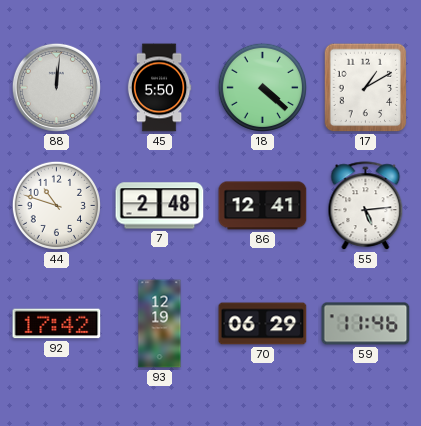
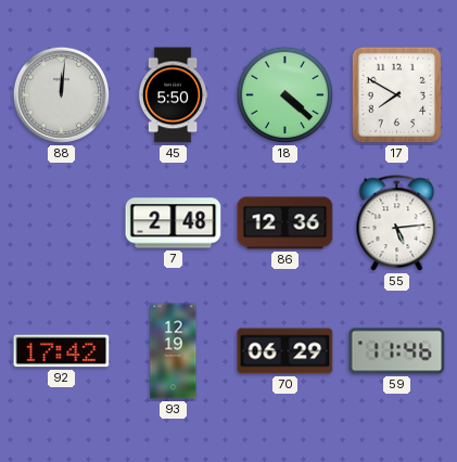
17: 1:10 -> 7:50 (397, 95)
44: 10:48 -> none (56, 205)
86: 12:41 -> 12:36 (285, 223)
